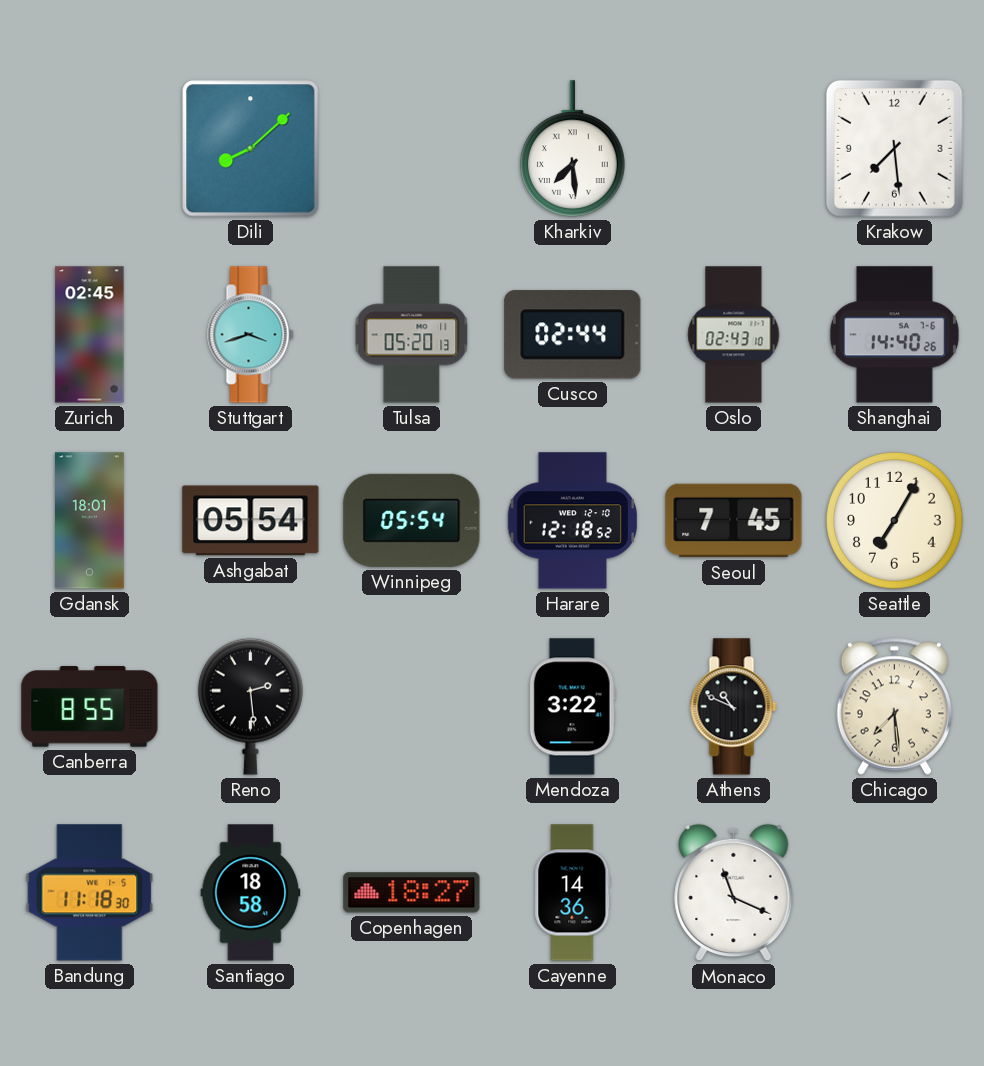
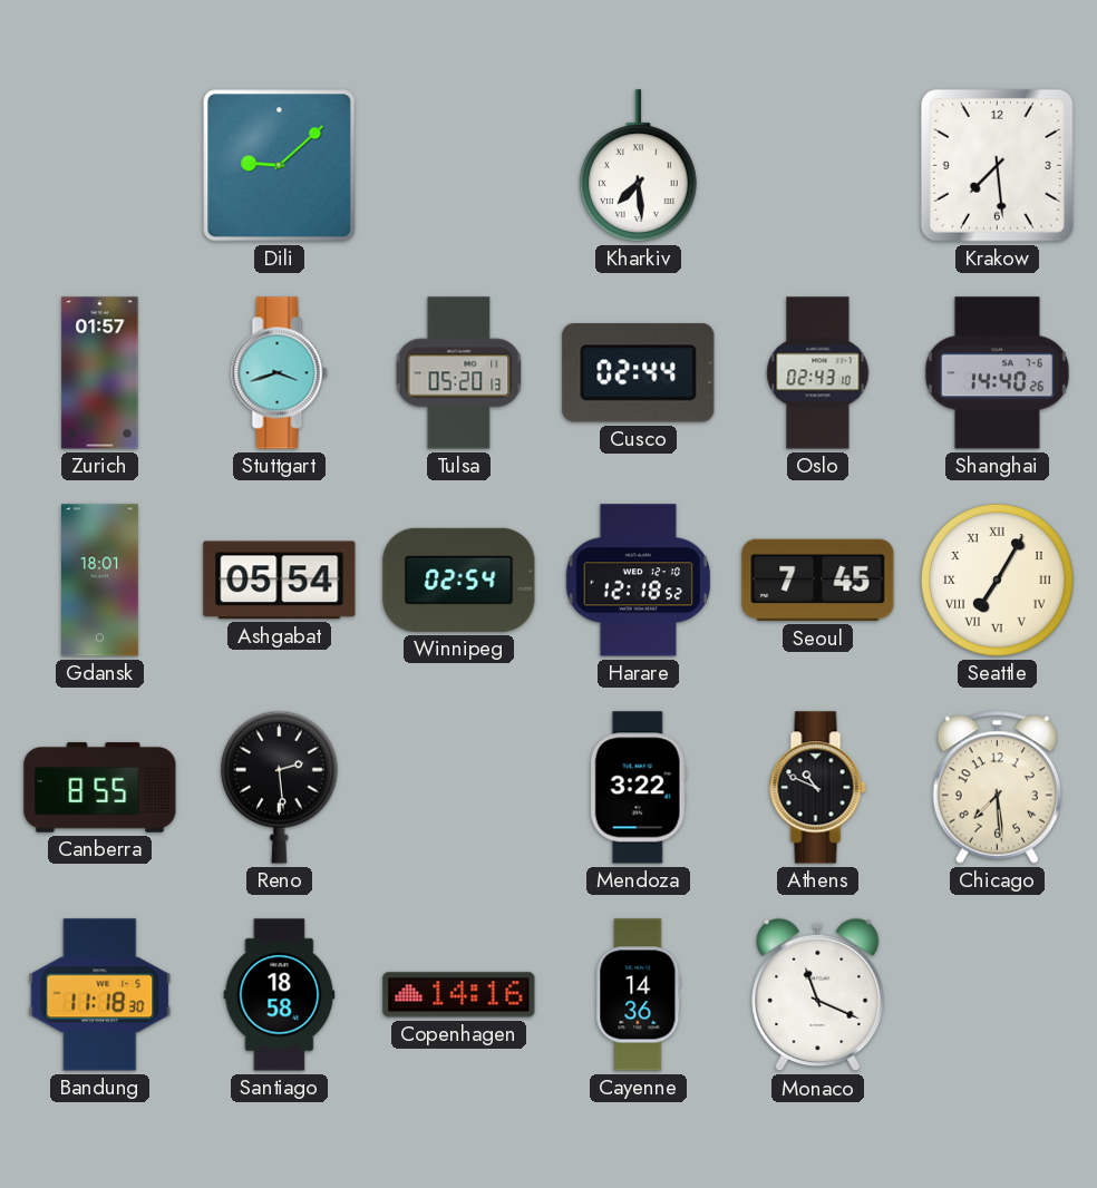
Dili: 8:08 -> 9:08 (280, 166)
Zurich: 02:45 -> 01:57 (100, 373)
Winnipeg: 05:54 -> 02:54 (459, 580)
Seattle numerals: Arabic -> Roman (998, 581)
Copenhagen: 18:27 -> 14:16 (459, 995)
